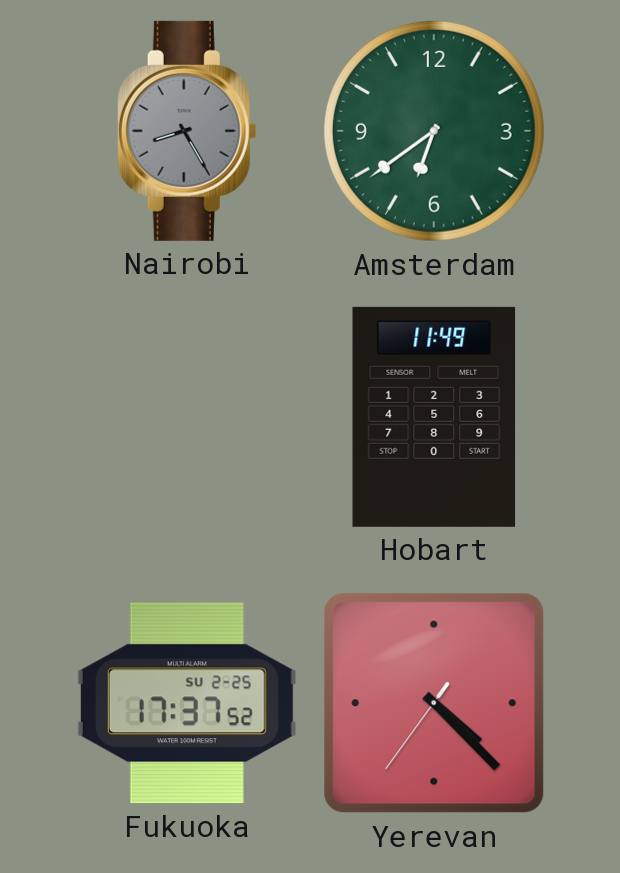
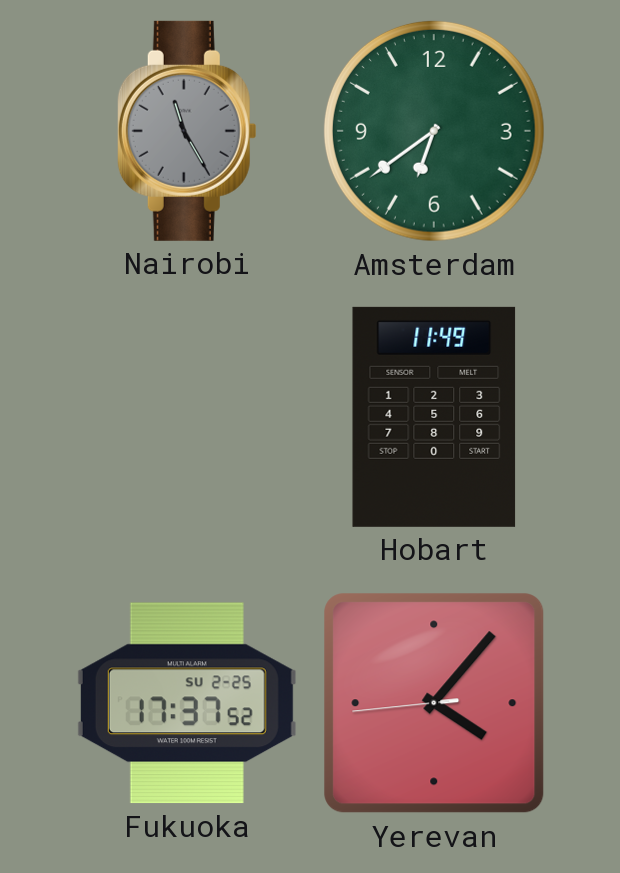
Nairobi: 8:25 -> 11:25 (187, 131)
Yerevan: 4:22 -> 4:06 (434, 703)
